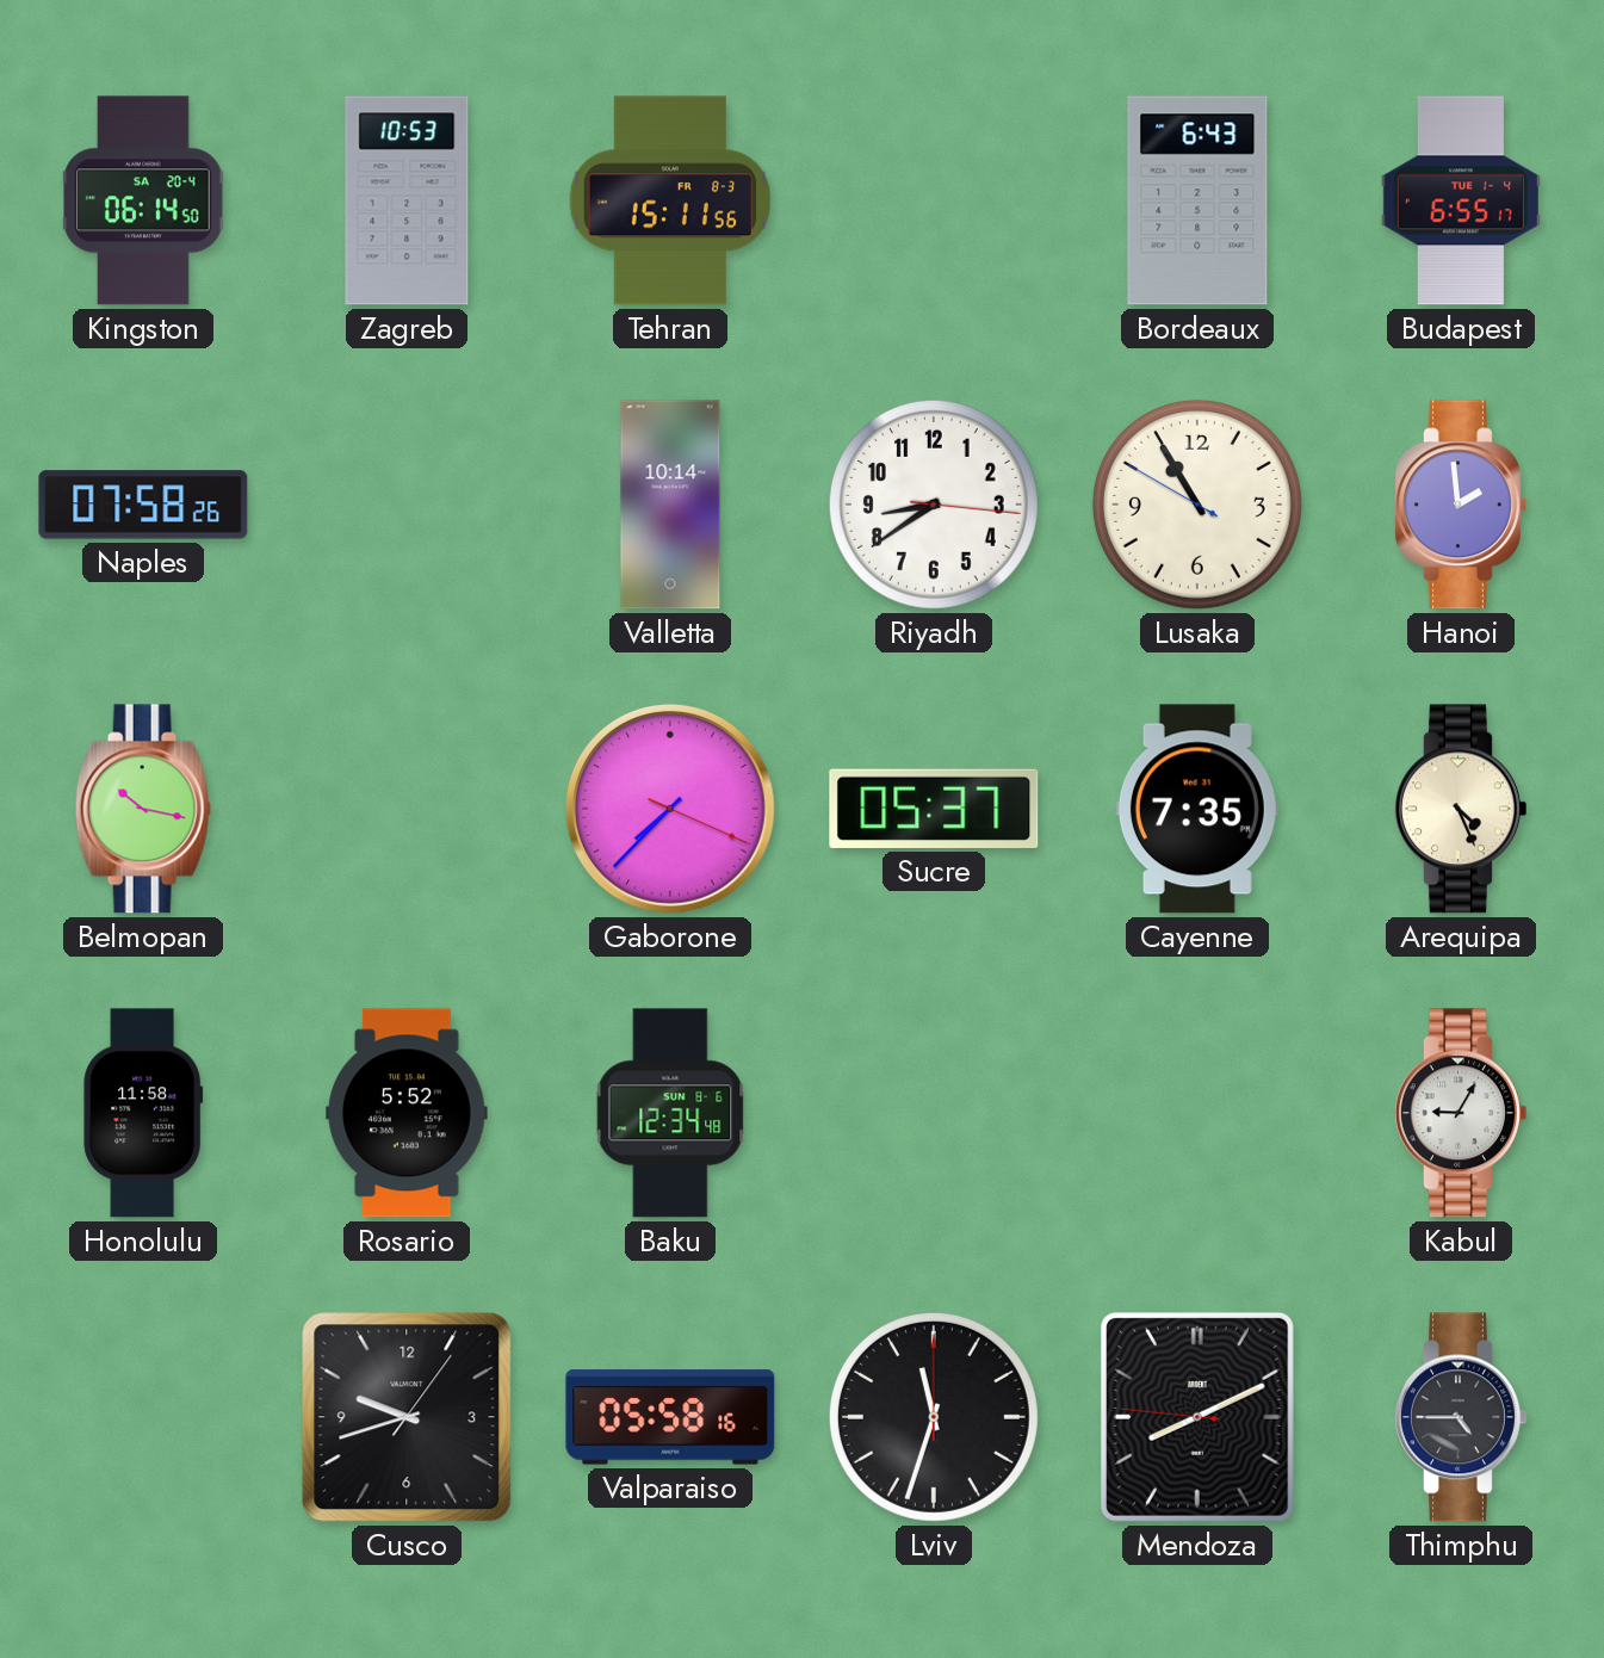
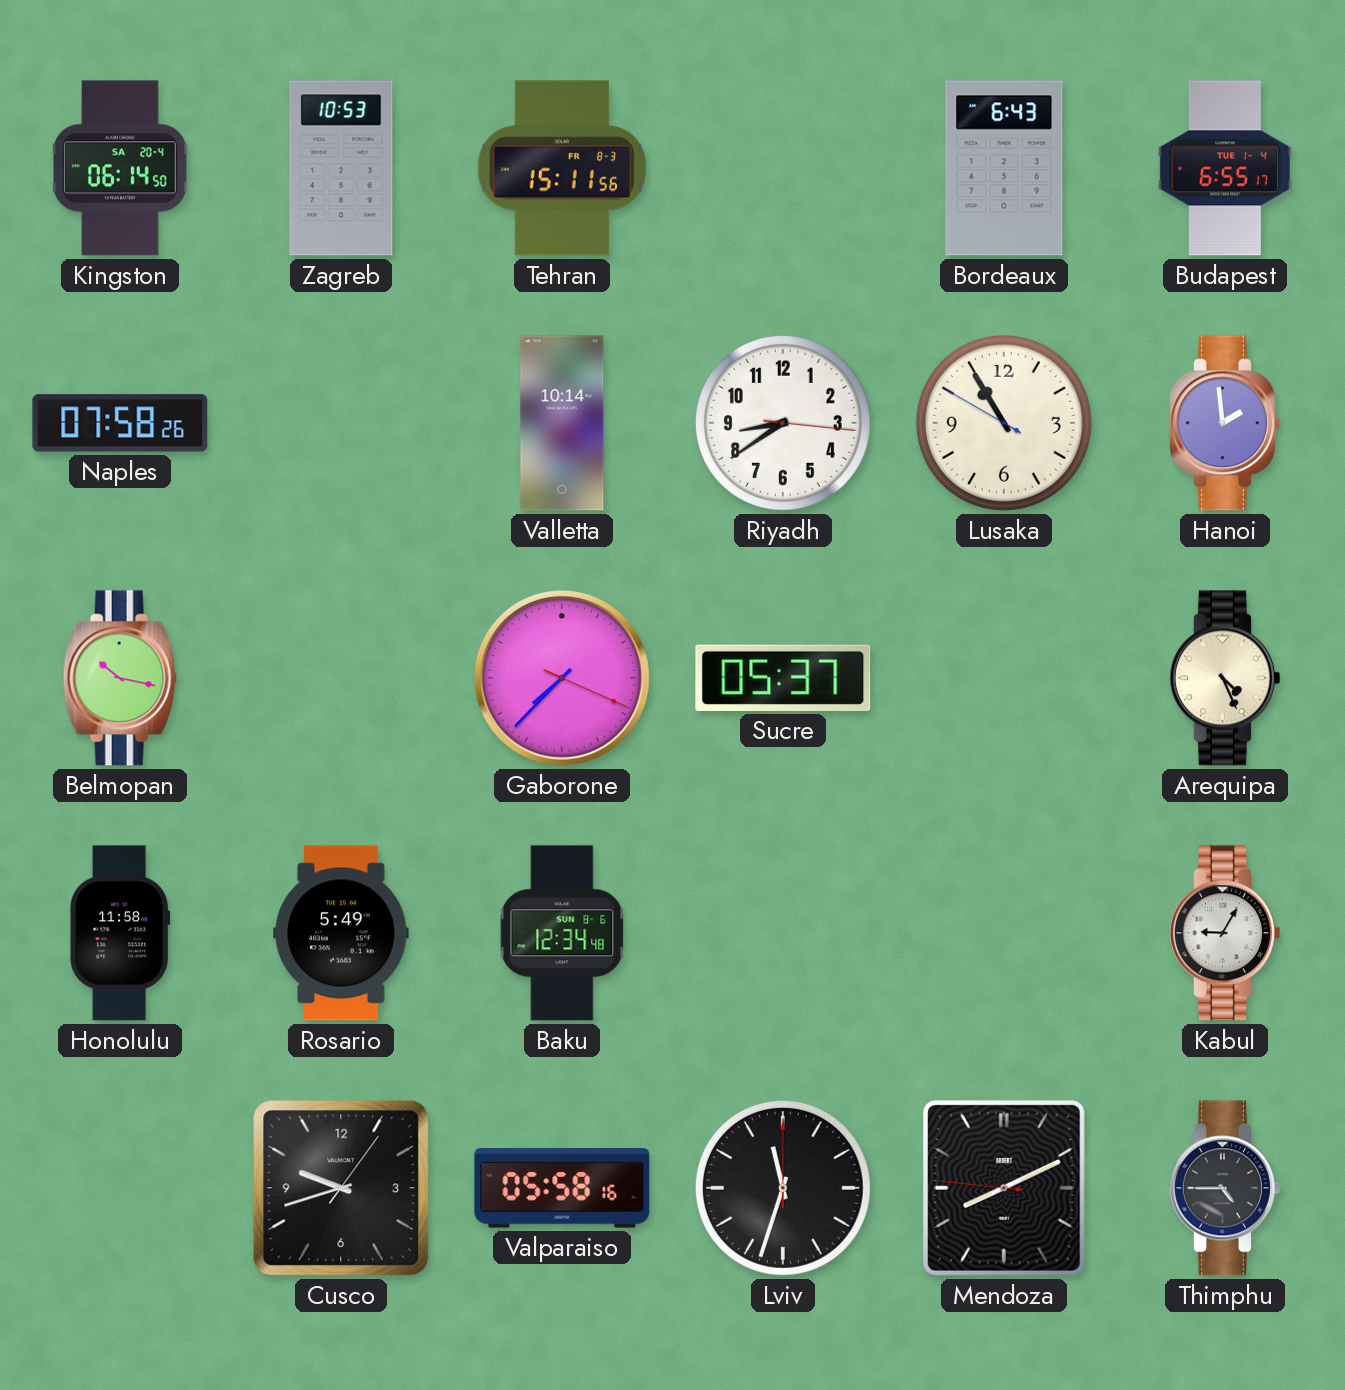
Cayenne: 7:35 -> none (1197, 809)
Rosario: 5:52 -> 5:49 (341, 933)
